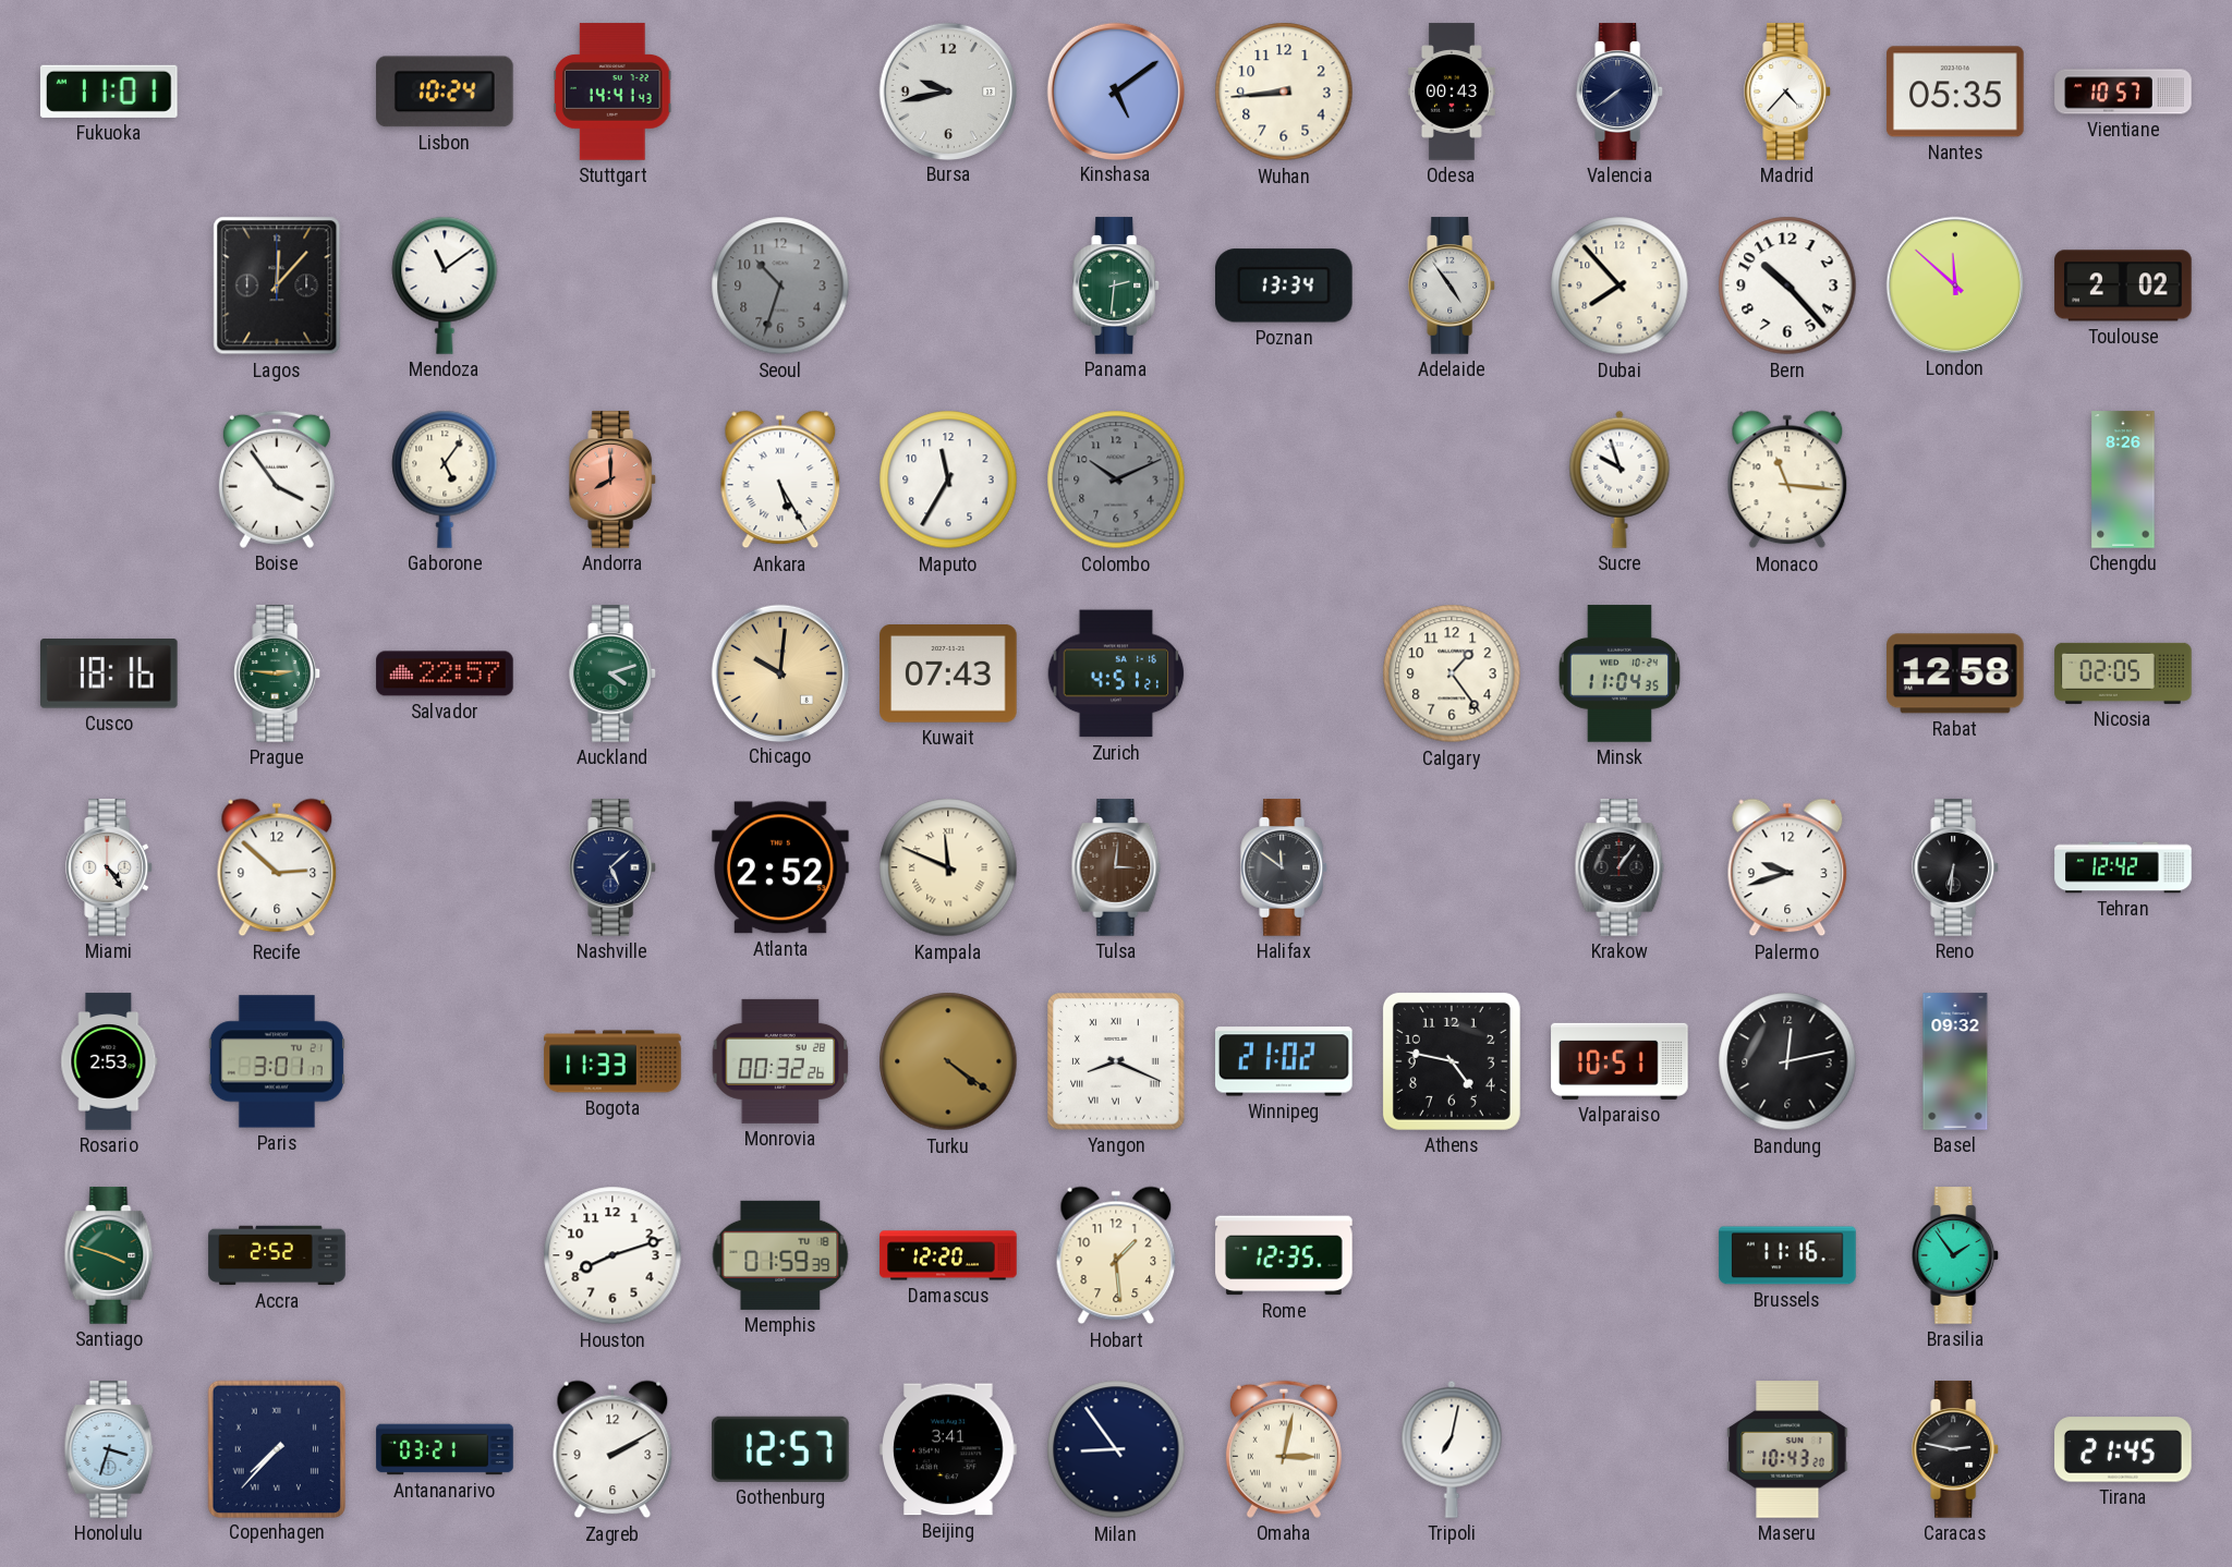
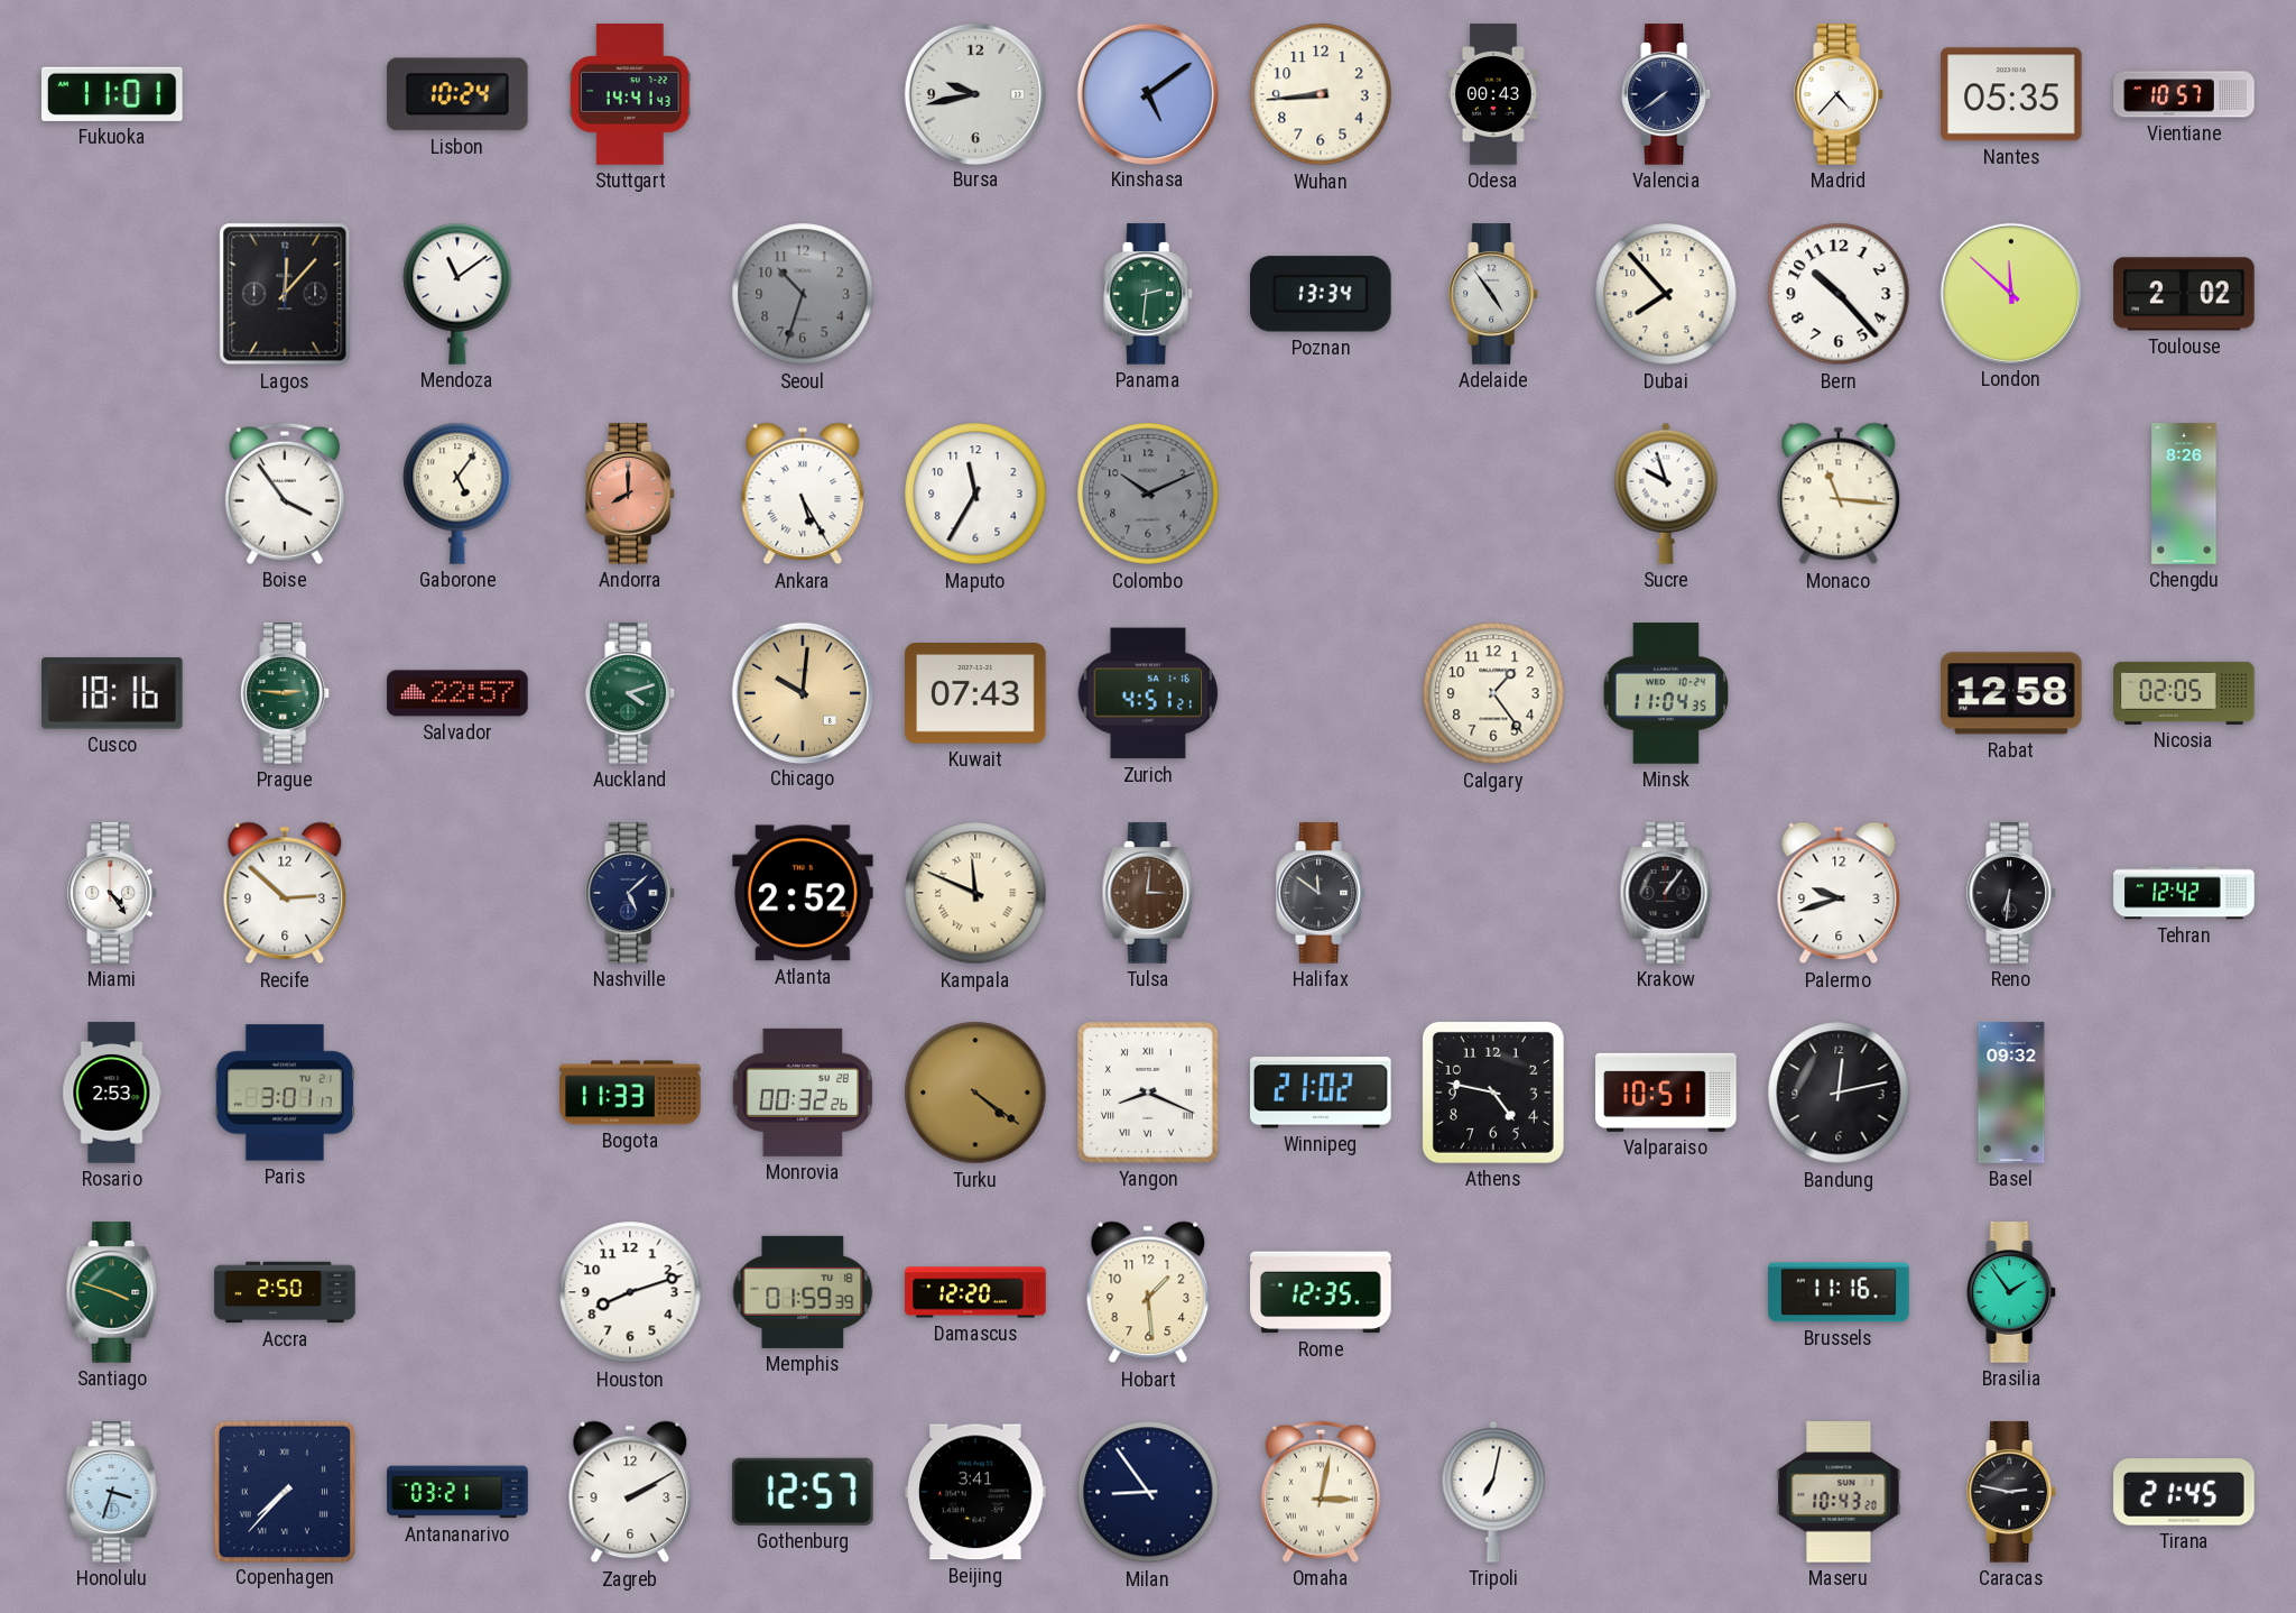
Accra: 2:52 -> 2:50 (285, 1292)
